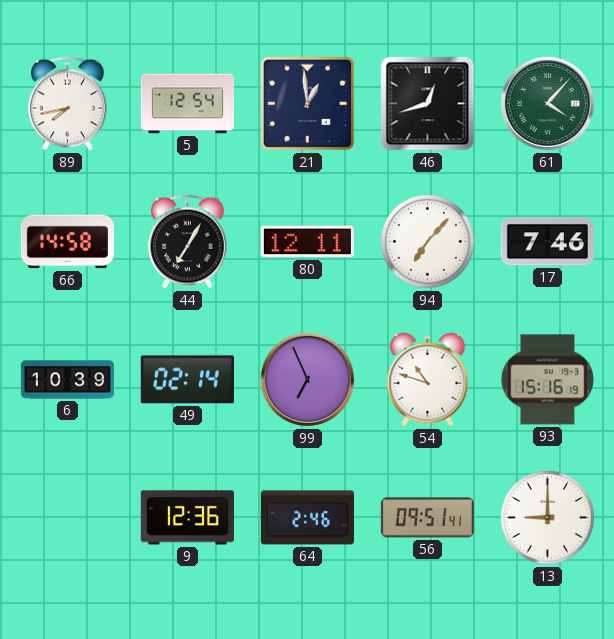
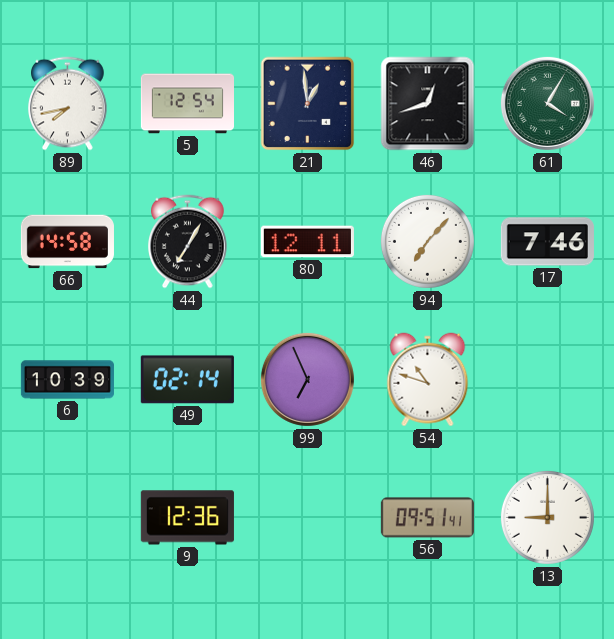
61: 4:07 -> 4:05 (547, 103)
93: 15:16 -> none (547, 380)
64: 2:46 -> none (307, 518)
